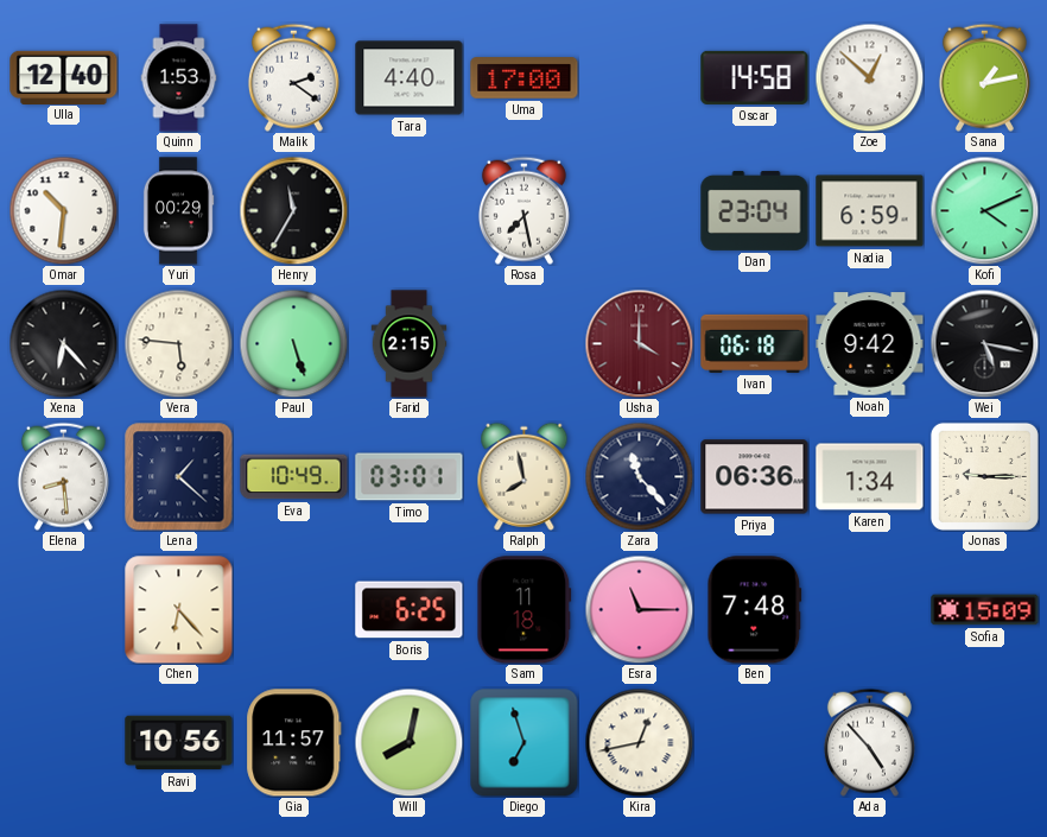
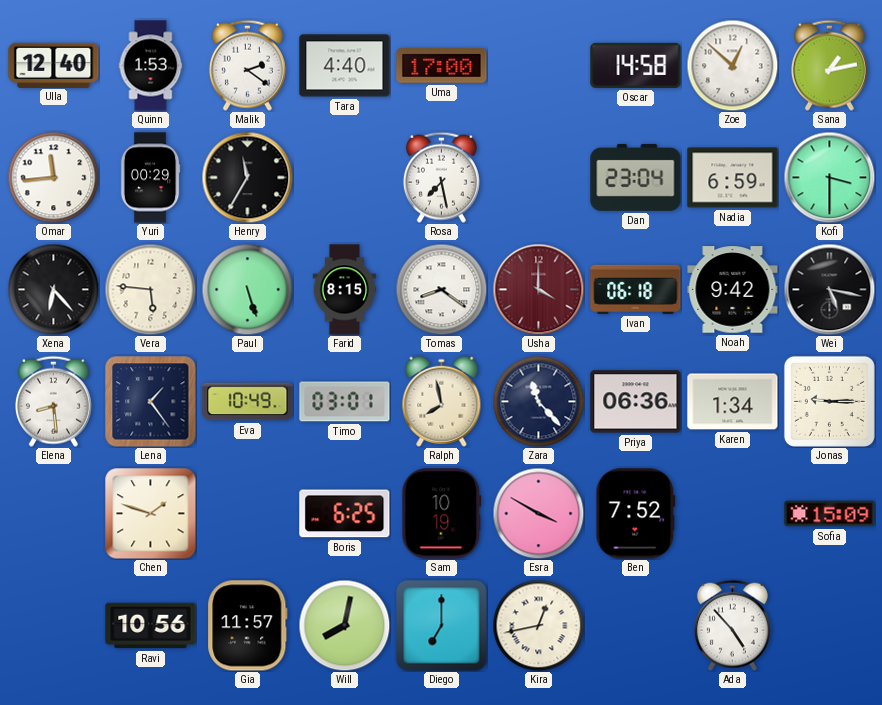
Omar: 10:31 -> 11:44 (53, 177)
Kofi: 4:11 -> 3:30 (829, 177)
Farid: 2:15 -> 8:15 (345, 290)
Tomas: none -> 8:21 (441, 289)
Lena: 1:22 -> 1:24 (151, 402)
Chen: 6:23 -> 1:48 (151, 514)
Sam: 11:18 -> 10:19 (442, 514)
Esra: 11:15 -> 3:50 (538, 513)
Ben: 7:48 -> 7:52 (636, 514)
Diego: 6:57 -> 7:00 (442, 626)
